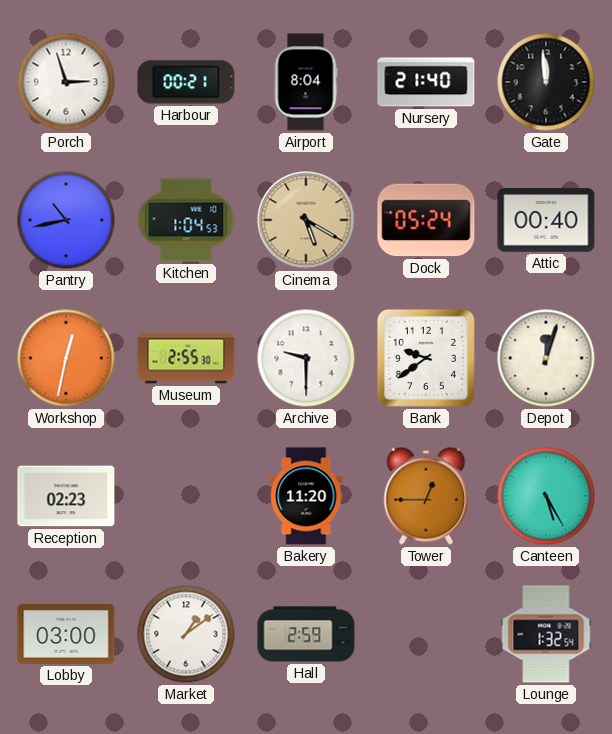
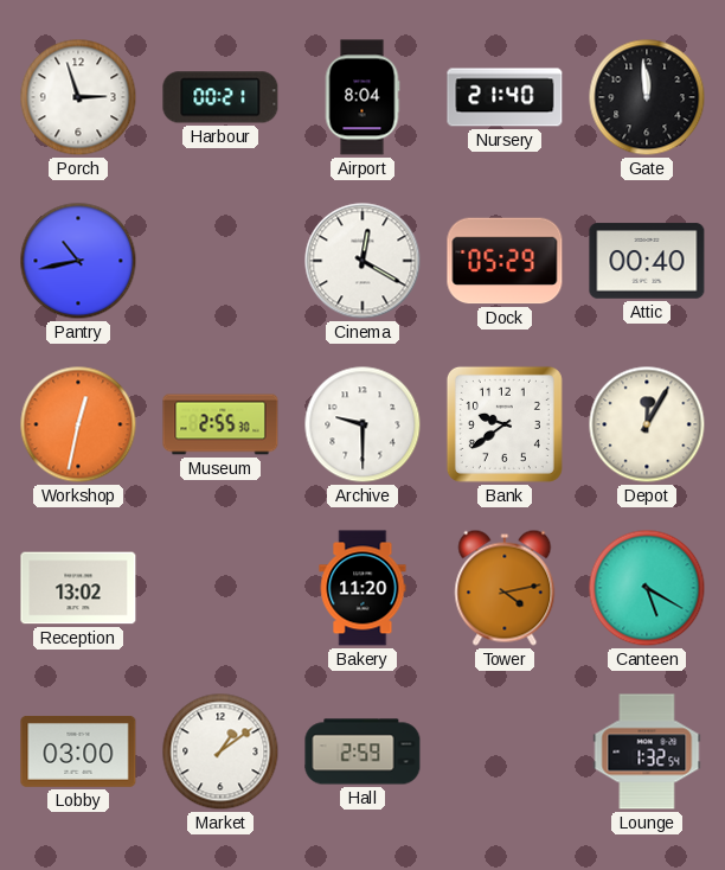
Kitchen: 1:04 -> none (186, 220)
Cinema: 5:20 -> 12:20 (362, 261)
Cinema dial: champagne -> white (362, 261)
Dock: 05:24 -> 05:29 (505, 261)
Depot: 12:03 -> 12:05 (647, 424)
Reception: 02:23 -> 13:02 (78, 588)
Tower: 12:45 -> 4:13 (505, 588)
Canteen: 5:25 -> 5:20 (647, 588)
